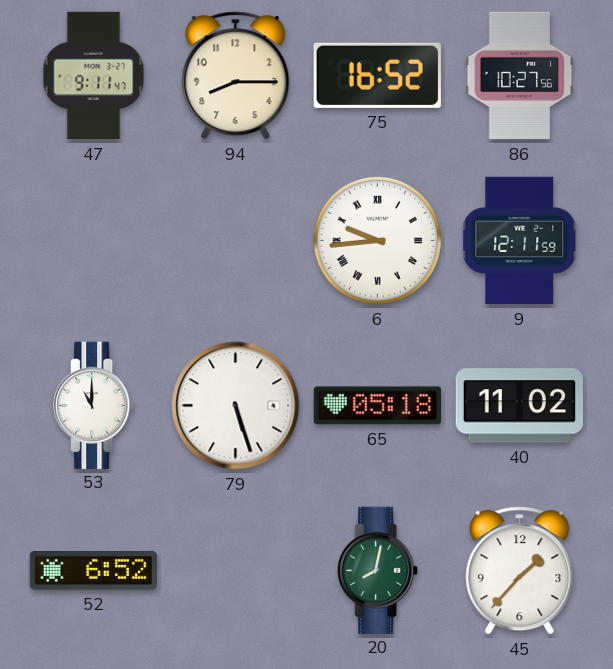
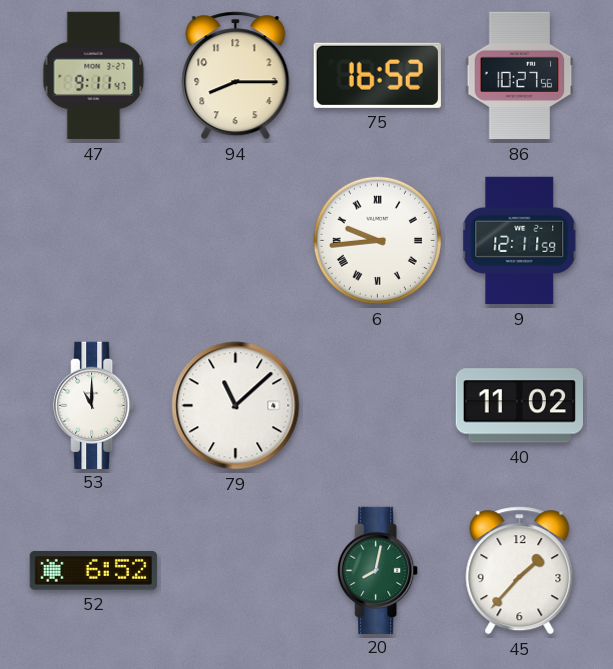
79: 5:27 -> 11:08 (236, 406)
65: 05:18 -> none (377, 406)
